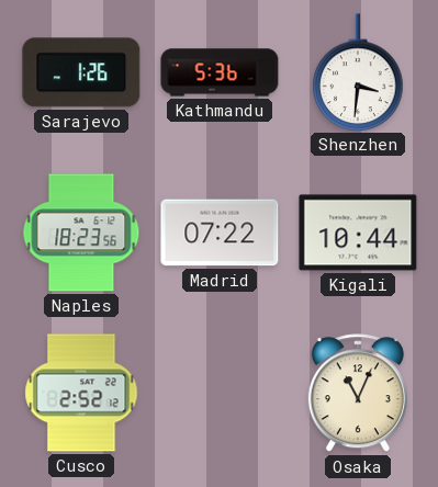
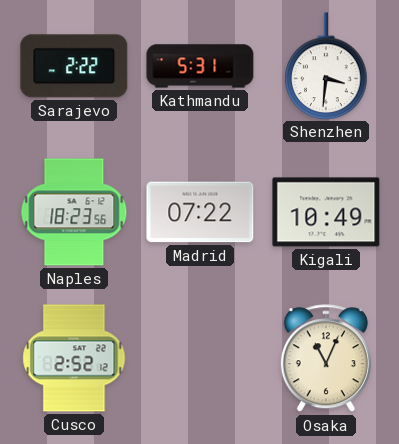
Sarajevo: 1:26 -> 2:22 (74, 66)
Kathmandu: 5:36 -> 5:31 (200, 66)
Kigali: 10:44 -> 10:49 (326, 212)
